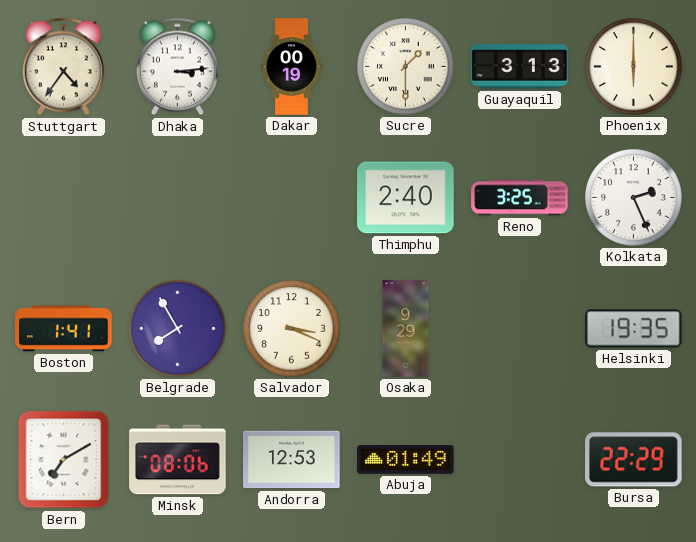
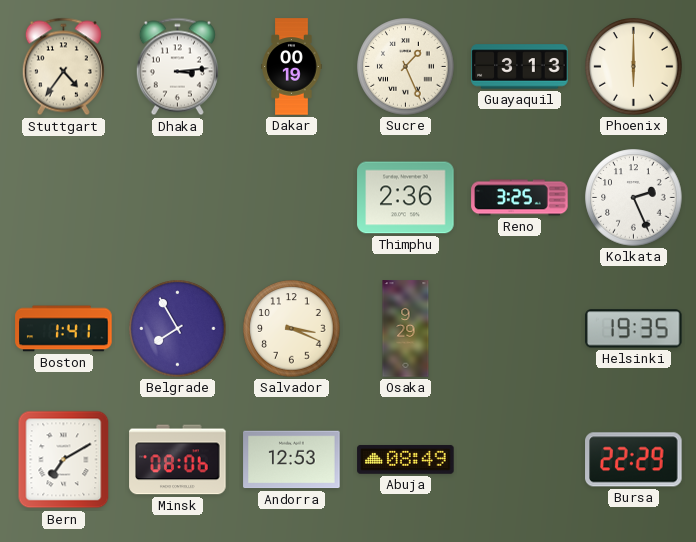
Sucre: 1:30 -> 1:26 (406, 67)
Thimphu: 2:40 -> 2:36 (406, 198)
Abuja: 01:49 -> 08:49 (406, 459)
